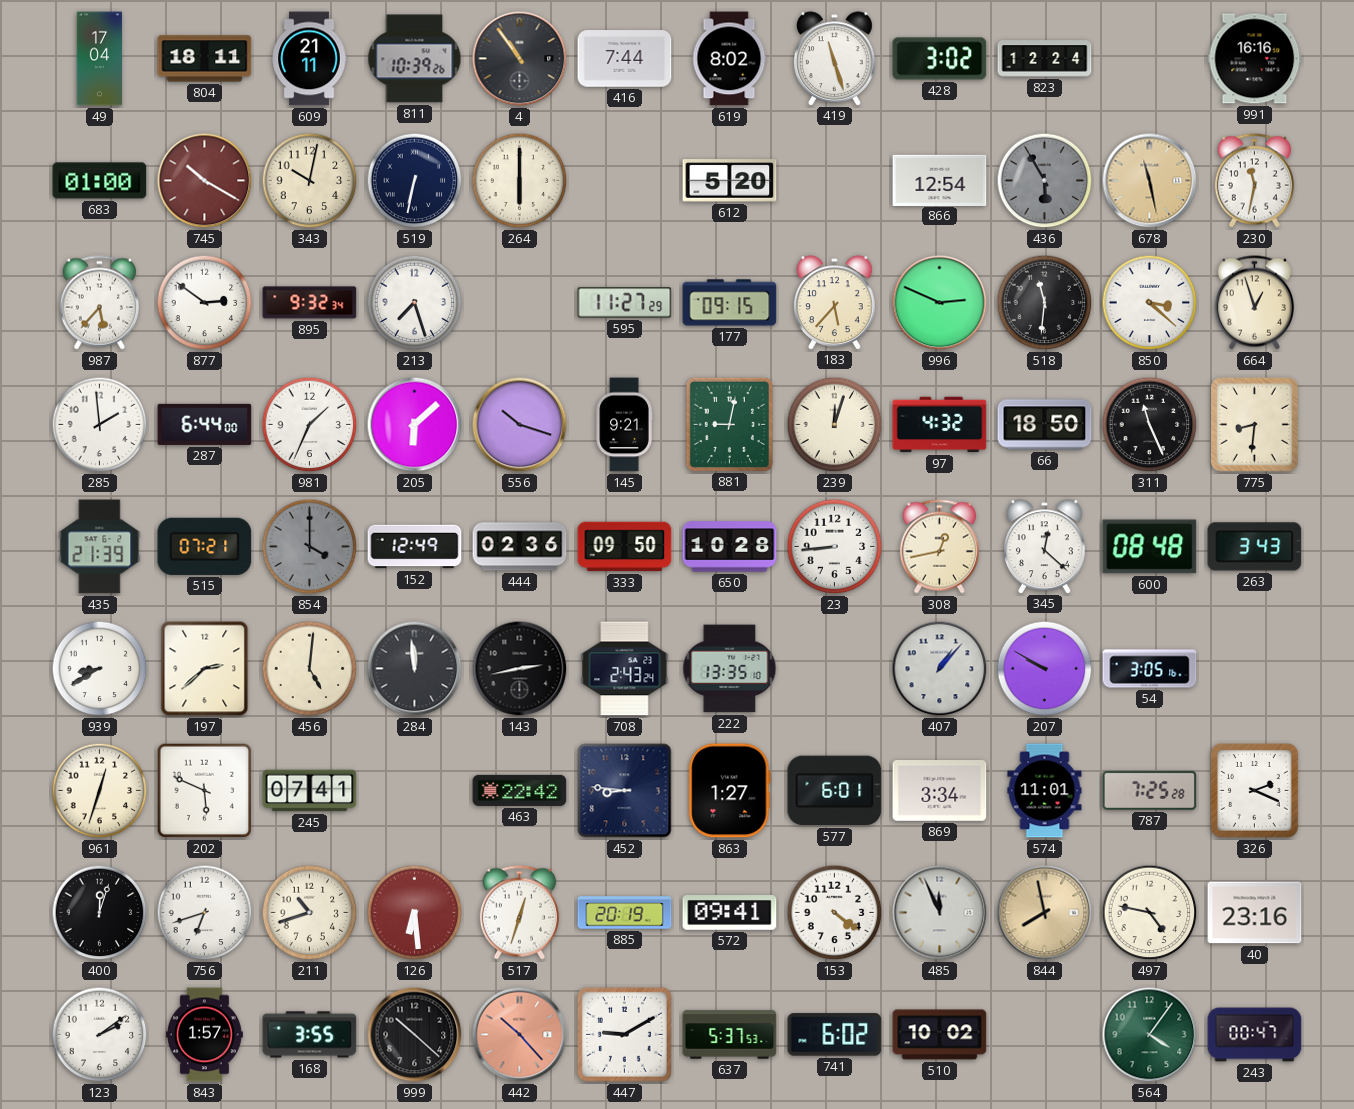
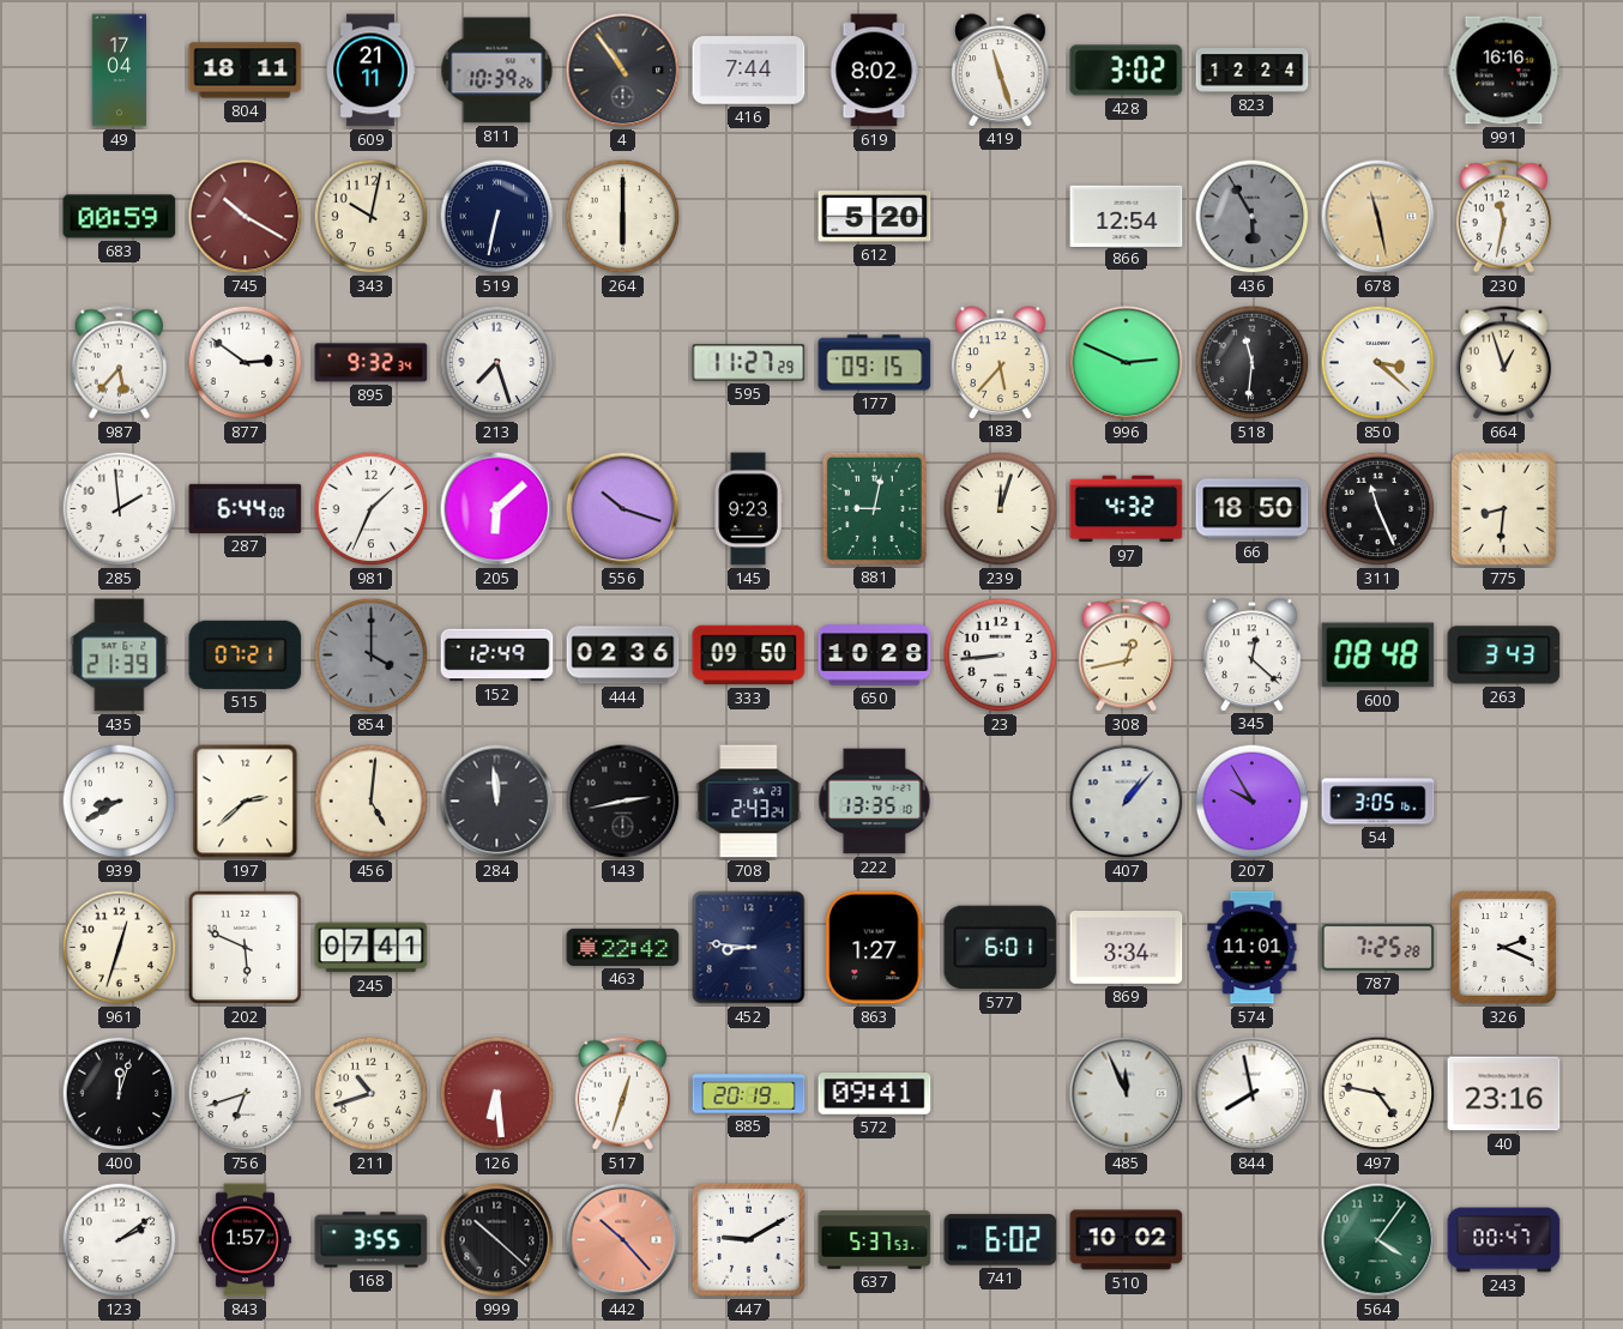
683: 01:00 -> 00:59 (120, 217)
145: 9:21 -> 9:23 (748, 509)
207: 9:50 -> 9:55 (1253, 802)
153: 4:21 -> none (835, 913)
844 dial: champagne -> white (1253, 1094)
